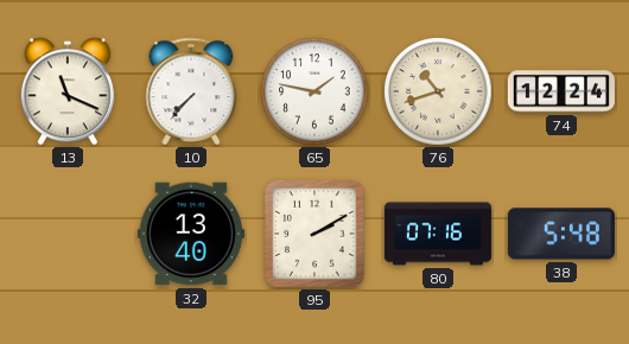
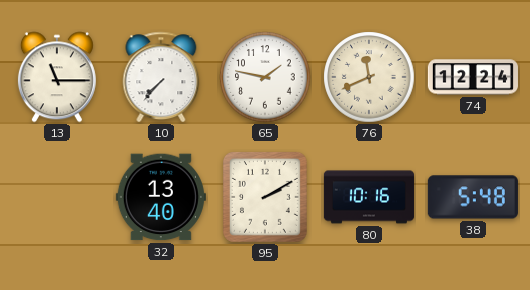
13: 11:19 -> 11:15 (57, 77)
76: 10:42 -> 11:41 (369, 77)
80: 07:16 -> 10:16 (369, 197)
